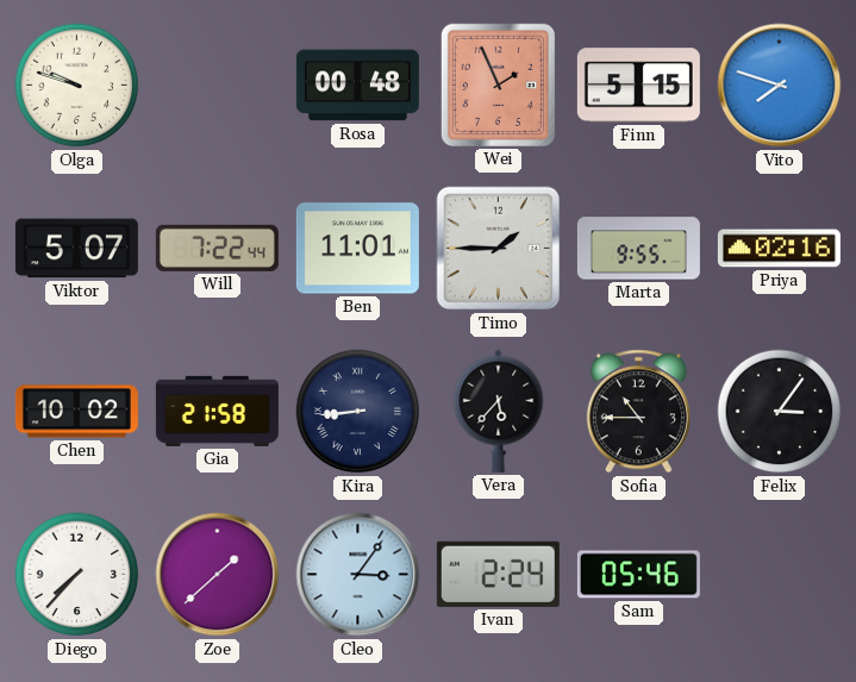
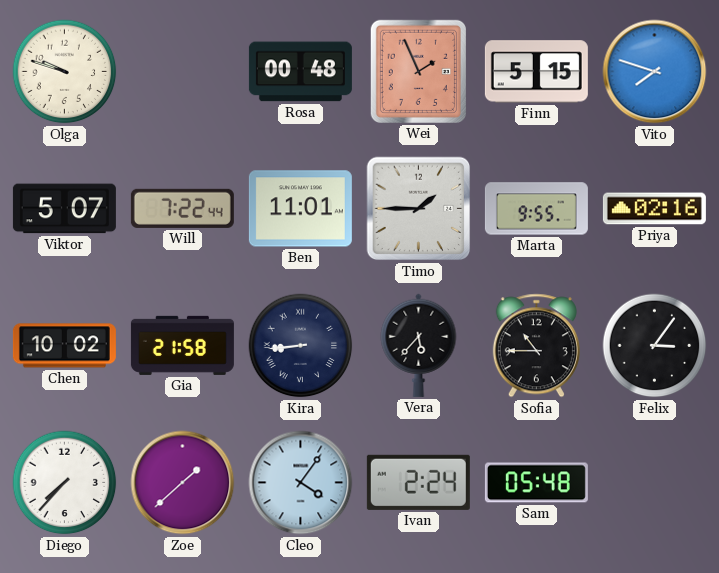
Cleo: 3:06 -> 4:06 (301, 483)
Sam: 05:46 -> 05:48 (536, 483)
